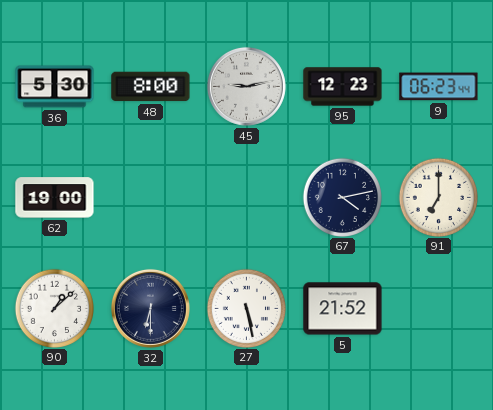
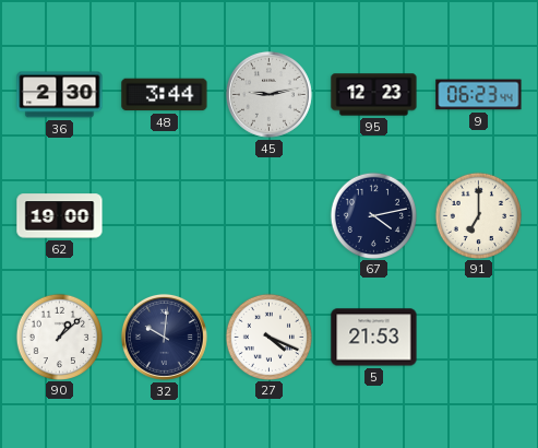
36: 5:30 -> 2:30 (60, 95)
48: 8:00 -> 3:44 (165, 95)
32: 6:30 -> 10:01 (164, 337)
27: 5:28 -> 4:19 (268, 337)
5: 21:52 -> 21:53 (374, 338)
